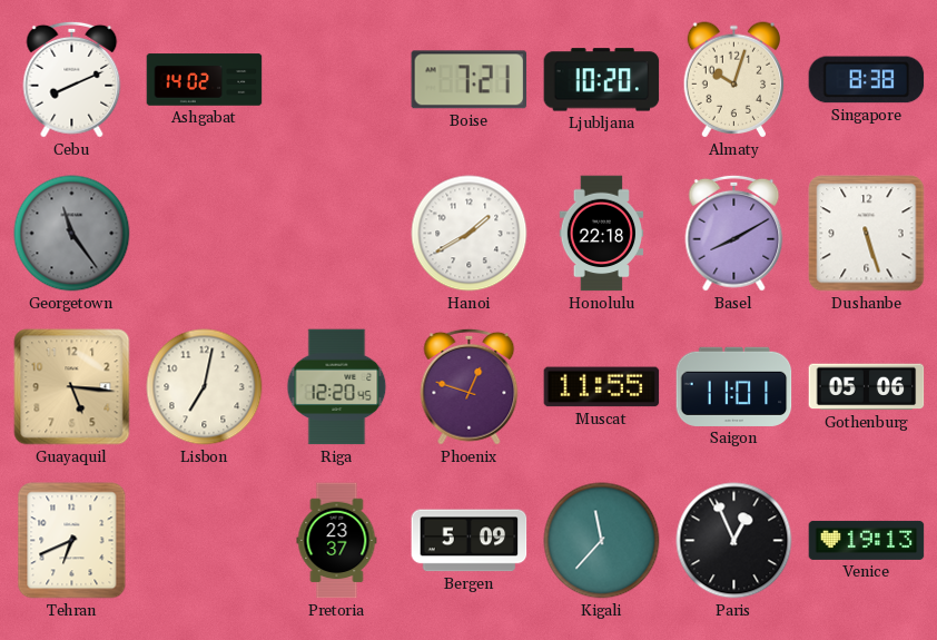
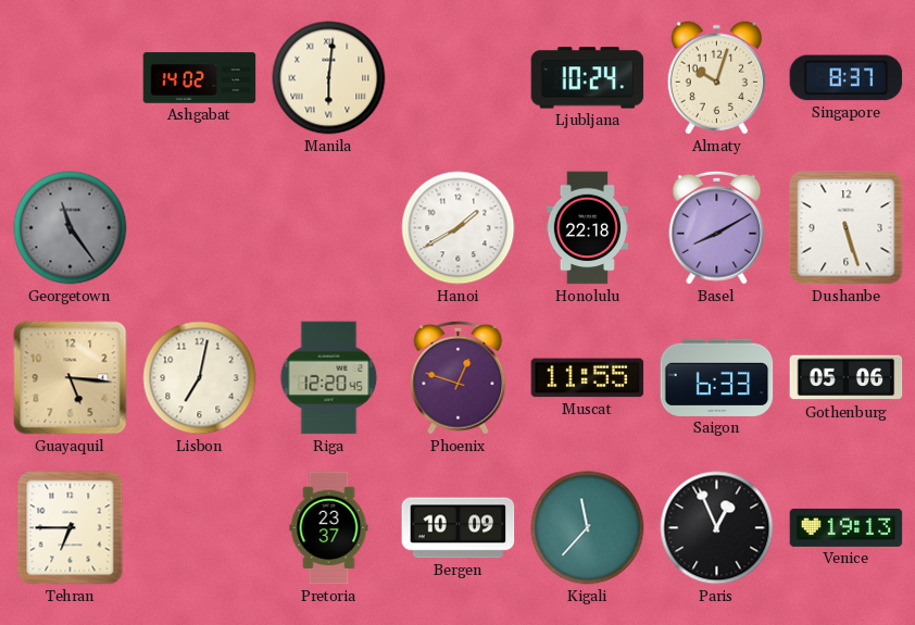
Cebu: 8:11 -> none (72, 79)
Manila: none -> 6:01 (329, 78)
Boise: 7:21 -> none (470, 80)
Ljubljana: 10:20 -> 10:24 (588, 78)
Singapore: 8:38 -> 8:37 (847, 78)
Saigon: 11:01 -> 6:33 (717, 377)
Tehran: 6:41 -> 6:45 (71, 528)
Bergen: 5:09 -> 10:09 (459, 528)
